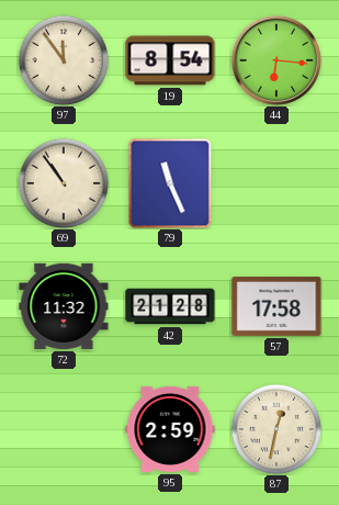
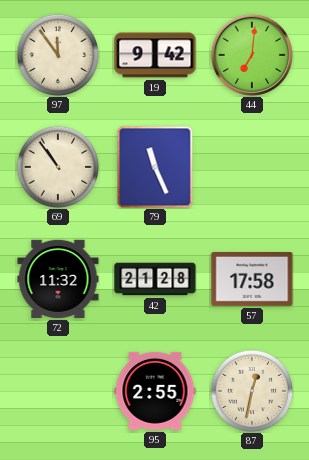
19: 8:54 -> 9:42 (155, 55)
44: 6:16 -> 7:01 (252, 55)
95: 2:59 -> 2:55 (155, 391)
